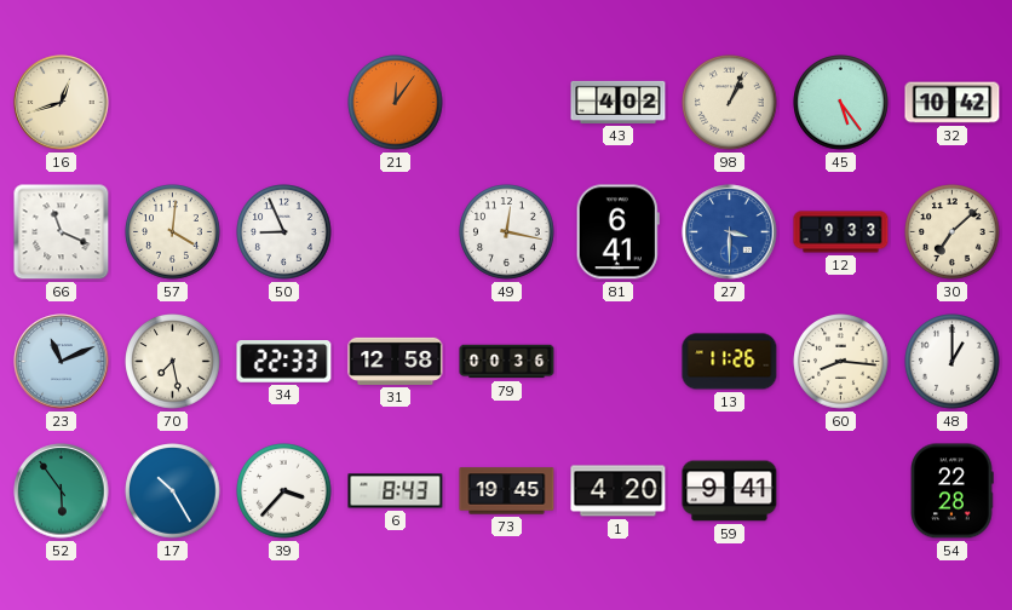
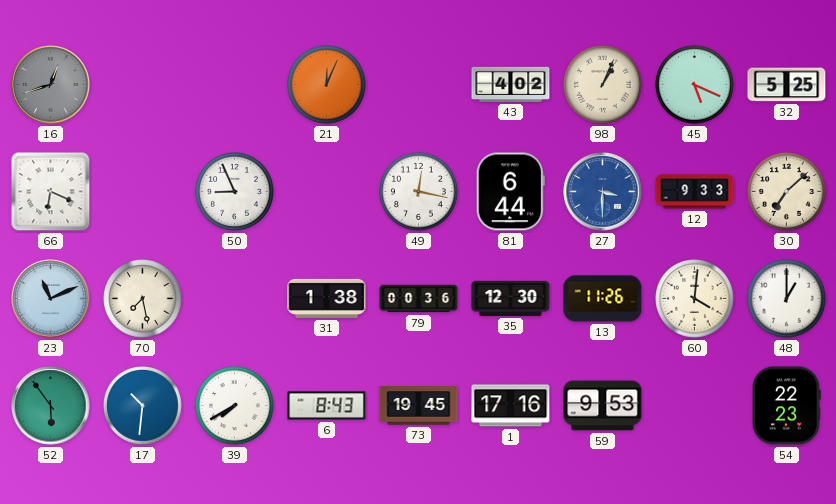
16 dial: cream -> grey (51, 85)
21: 12:06 -> 12:04 (327, 85)
45: 5:24 -> 5:19 (695, 85)
32: 10:42 -> 5:25 (787, 85)
66: 11:19 -> 6:19 (51, 192)
57: 4:01 -> none (173, 232)
81: 6:41 -> 6:44 (510, 192)
34: 22:33 -> none (284, 362)
31: 12:58 -> 1:38 (327, 298)
35: none -> 12:30 (511, 298)
60: 8:16 -> 4:01 (695, 299)
17: 10:25 -> 10:31 (143, 406)
39: 3:37 -> 7:40 (235, 406)
1: 4:20 -> 17:16 (511, 406)
59: 9:41 -> 9:53 (603, 406)
54: 22:28 -> 22:23 (786, 406)
